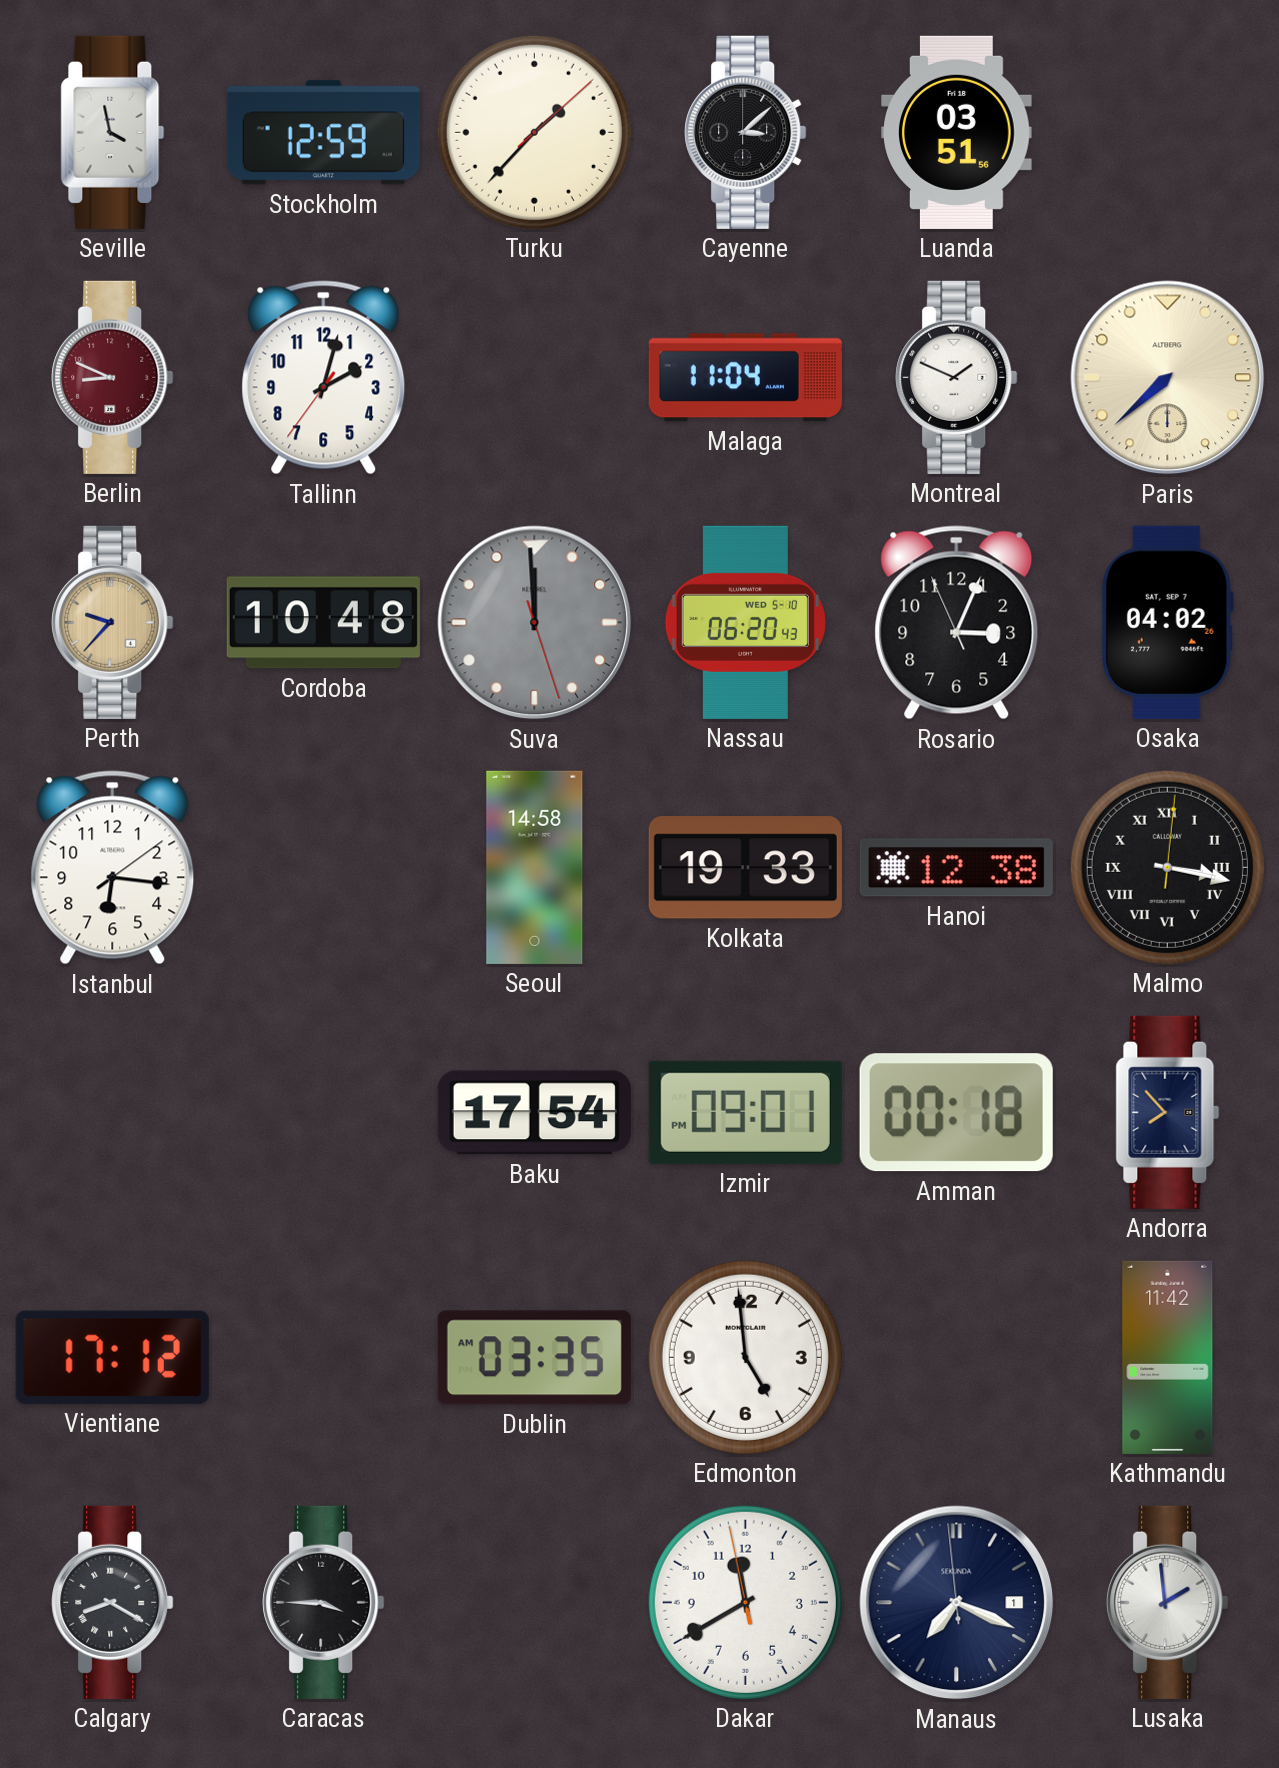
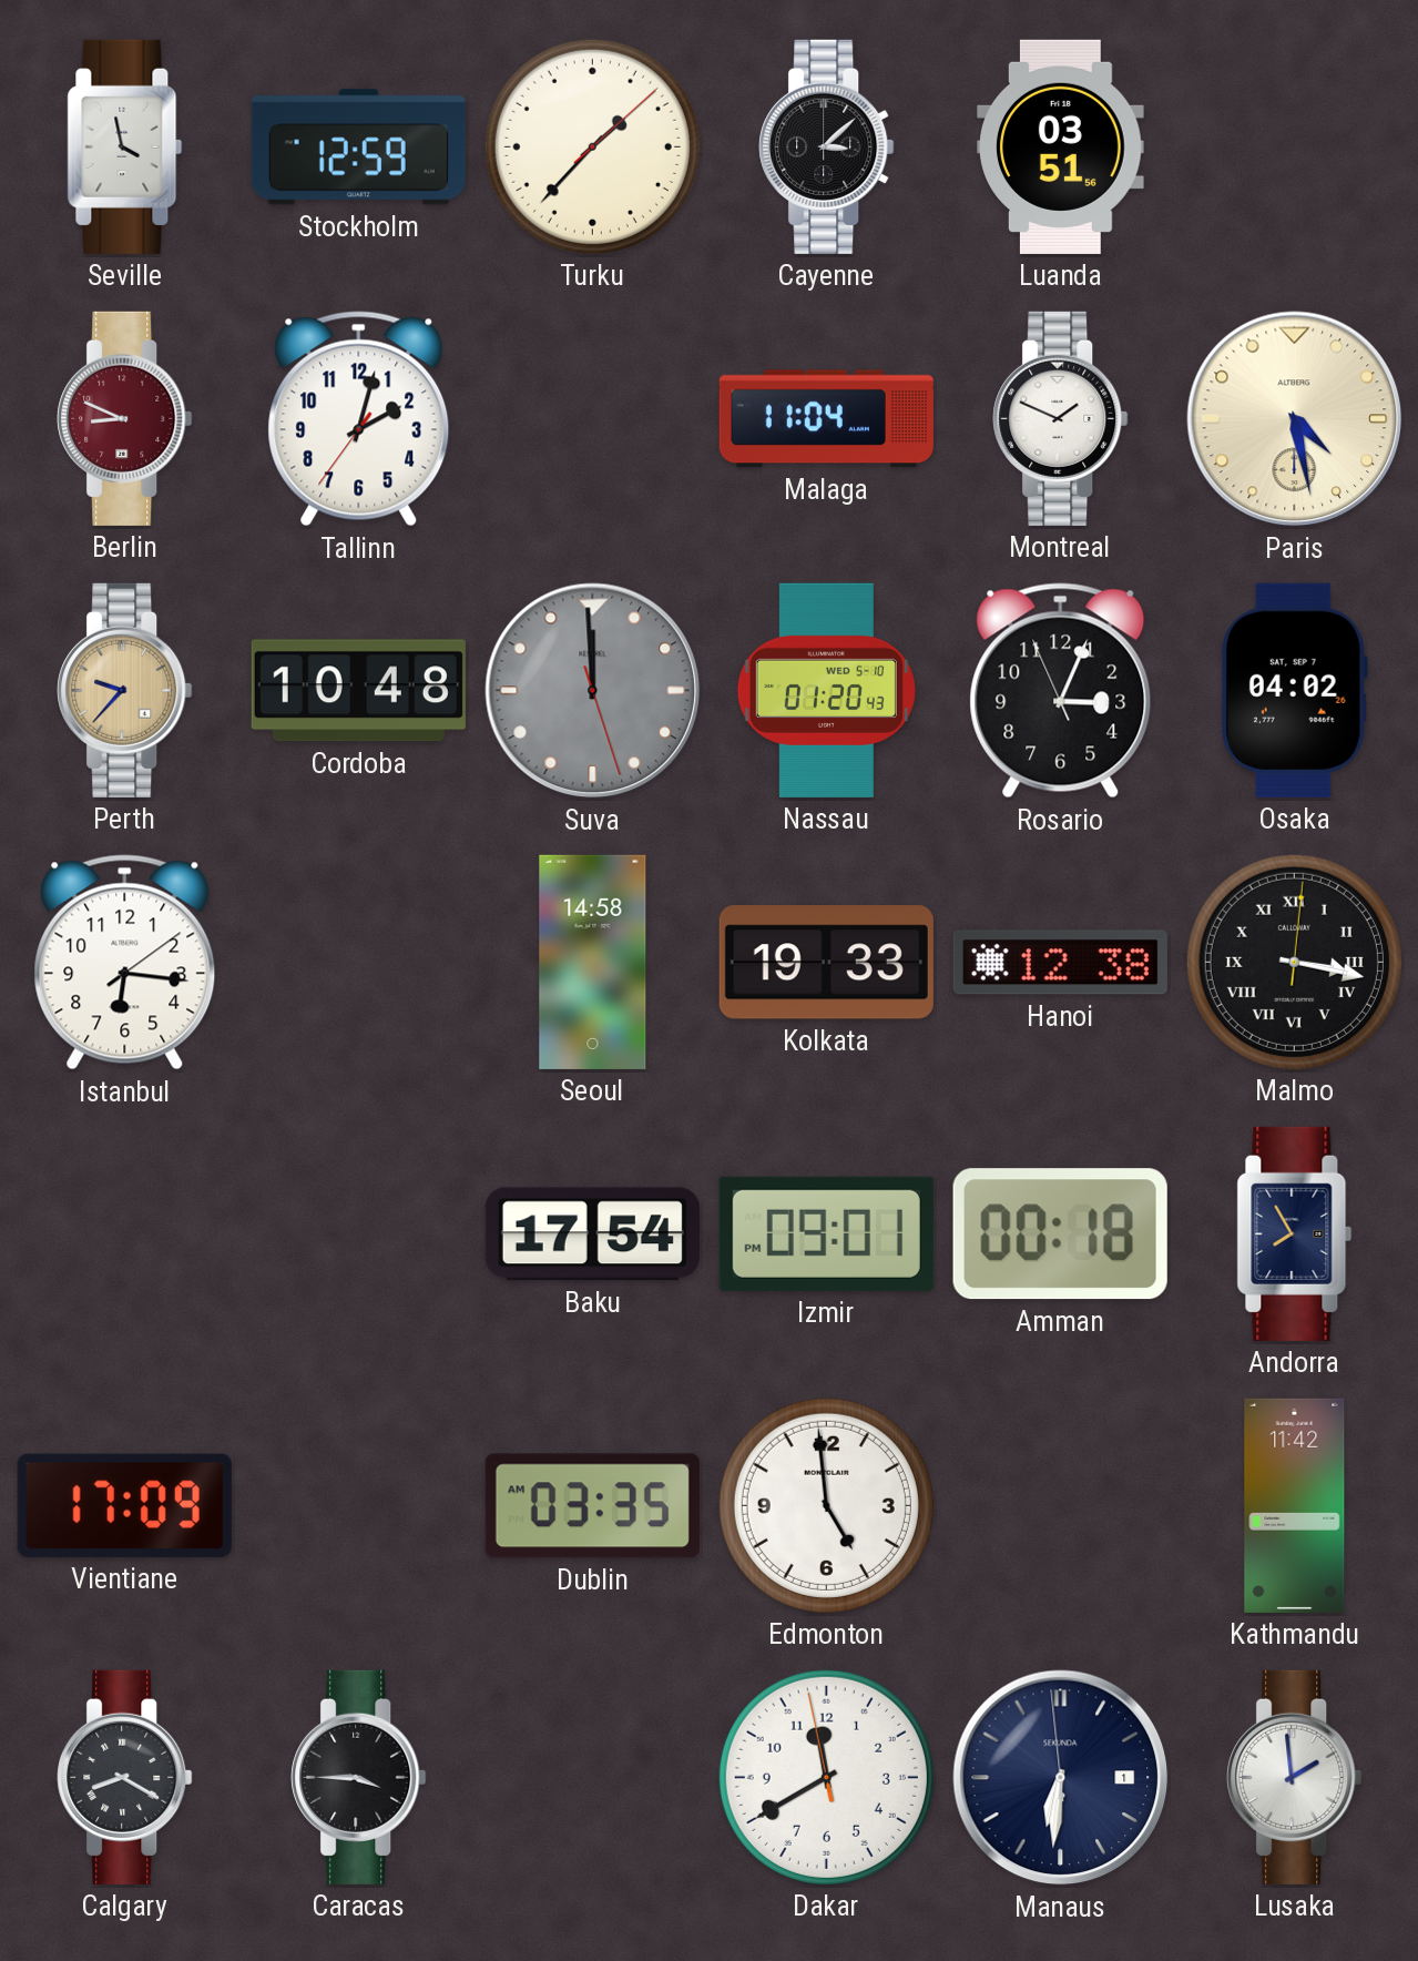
Paris: 7:38 -> 4:28 (1295, 419)
Nassau: 06:20 -> 01:20 (826, 690)
Andorra: 7:53 -> 7:55 (1295, 1233)
Vientiane: 17:12 -> 17:09 (124, 1505)
Manaus: 7:18 -> 6:30 (1061, 1778)
